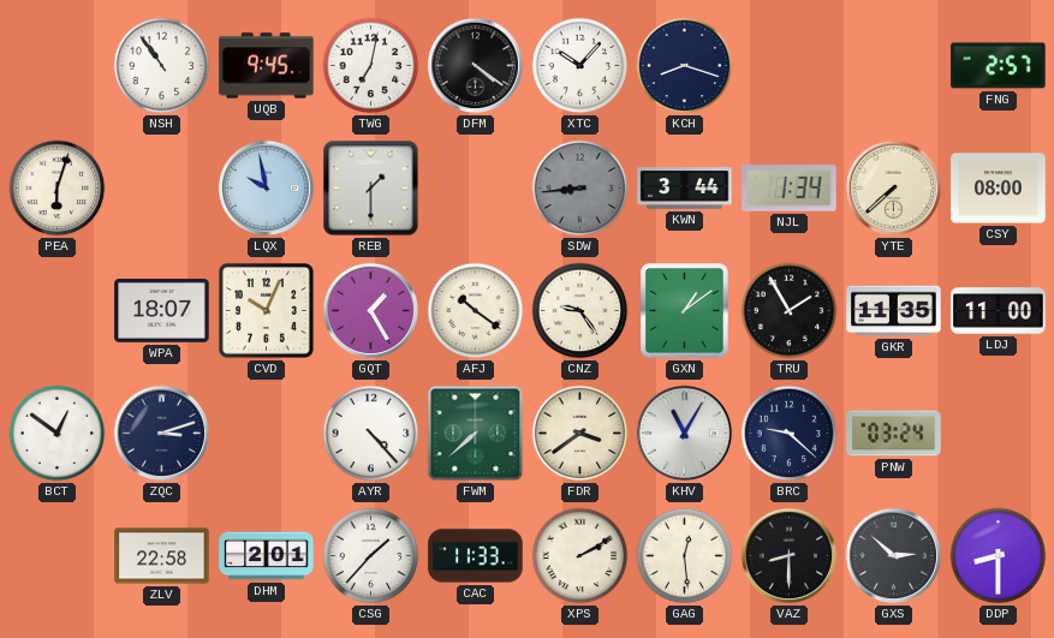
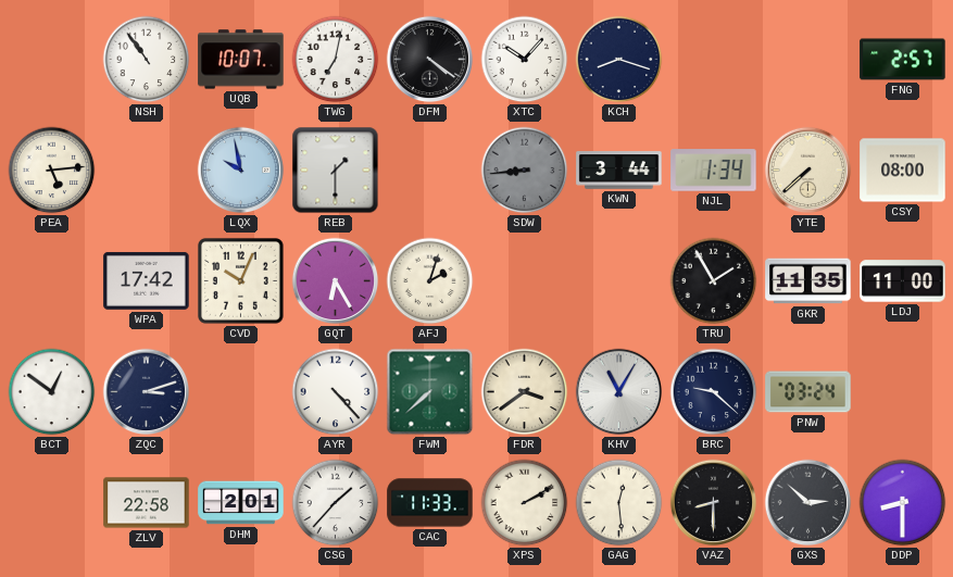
UQB: 9:45 -> 10:07 (241, 60)
PEA: 6:03 -> 5:14 (52, 171)
WPA: 18:07 -> 17:42 (147, 280)
GQT: 1:25 -> 6:25 (336, 281)
AFJ: 10:21 -> 2:03 (430, 281)
CNZ: 9:24 -> none (580, 311)
GXN: 1:09 -> none (685, 311)
